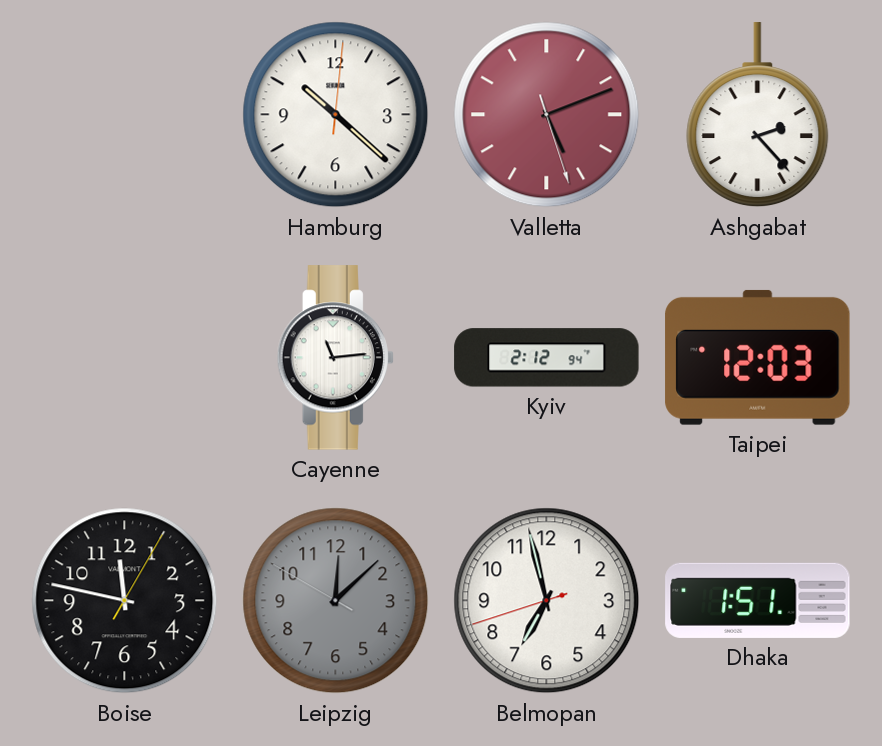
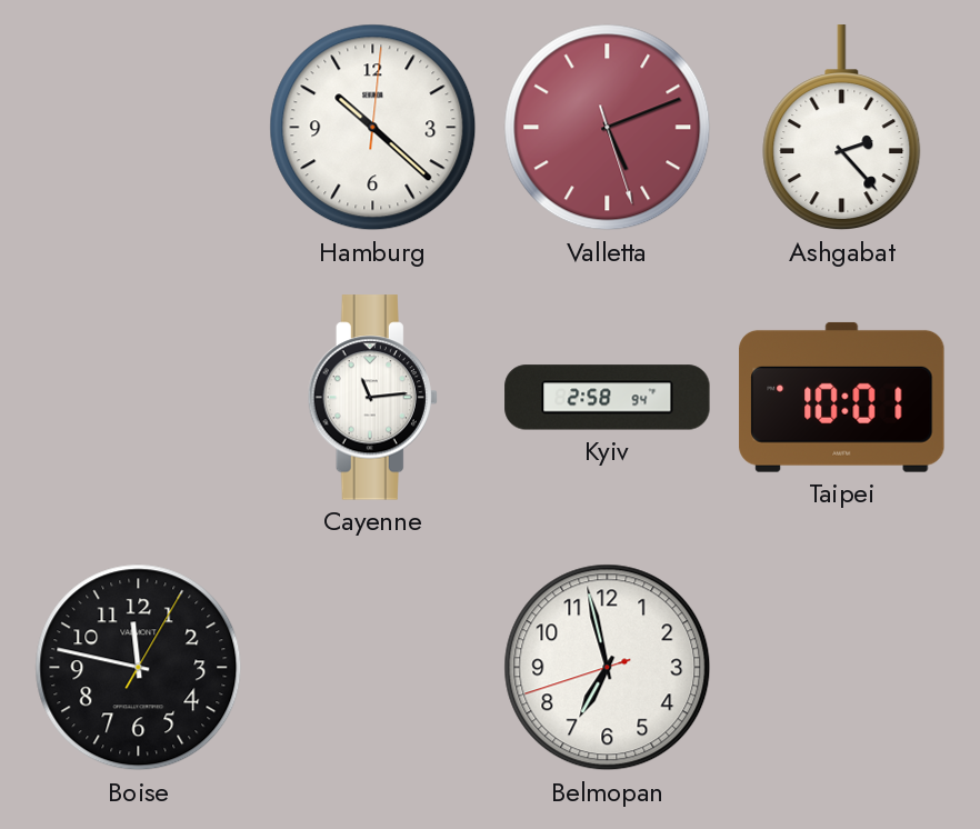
Kyiv: 2:12 -> 2:58 (608, 398)
Taipei: 12:03 -> 10:01 (842, 397)
Leipzig: 12:07 -> none (336, 601)
Dhaka: 1:51 -> none (758, 600)
